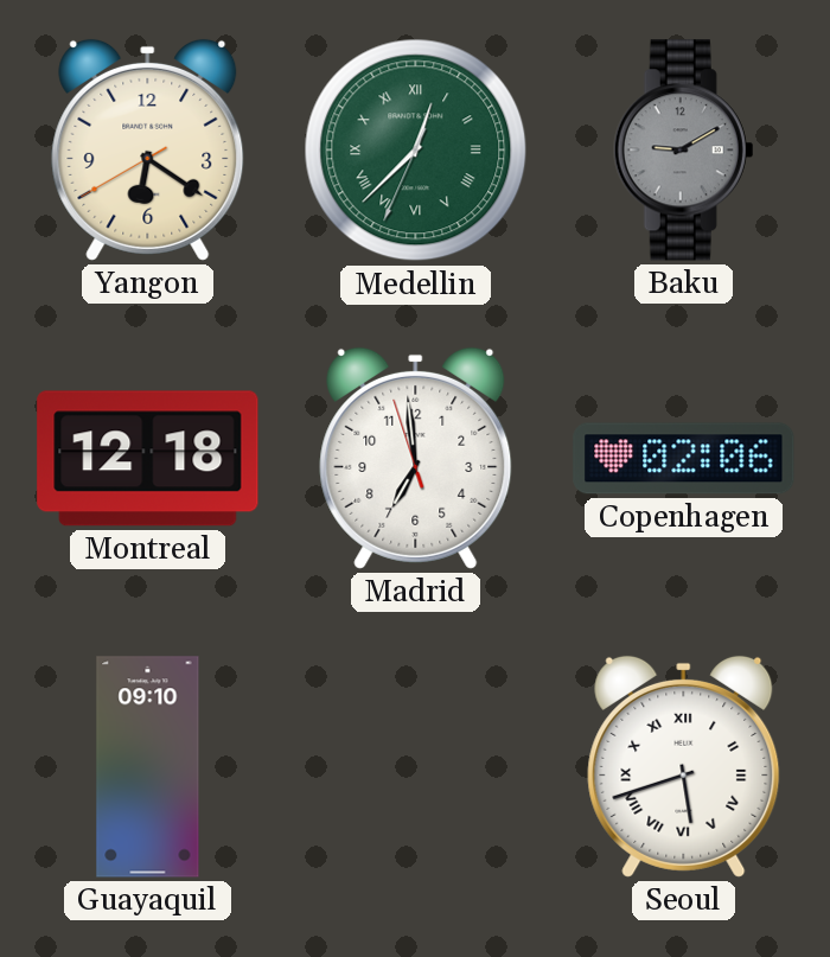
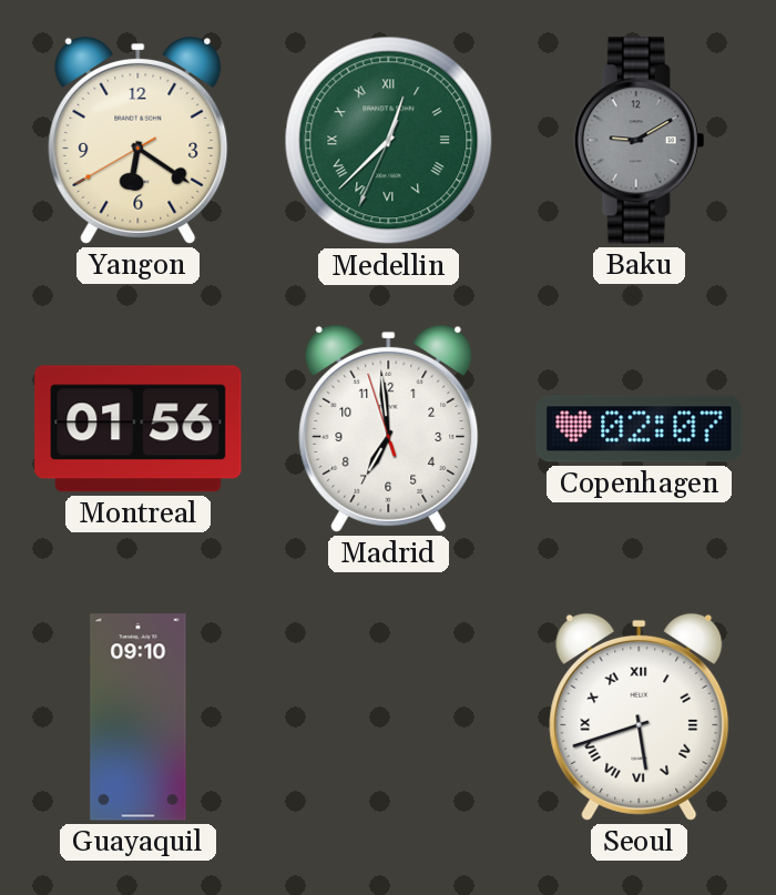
Montreal: 12:18 -> 01:56 (139, 429)
Copenhagen: 02:06 -> 02:07 (640, 429)
